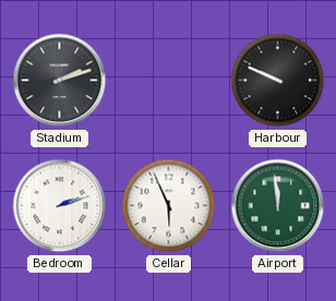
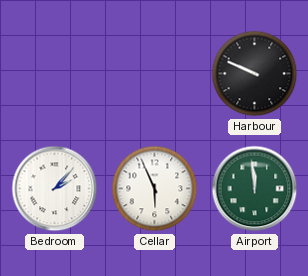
Stadium: 2:12 -> none (60, 81)
Bedroom: 2:12 -> 2:07 (55, 189)
